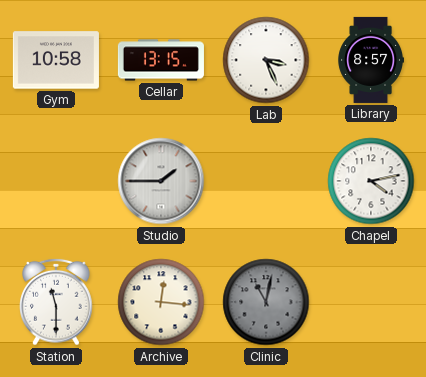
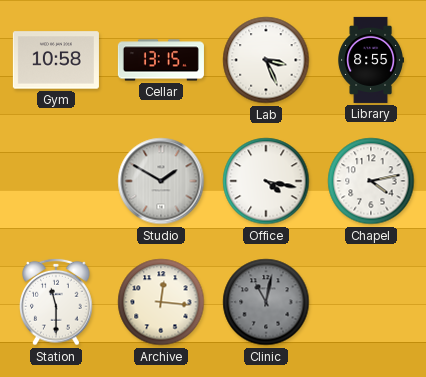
Library: 8:57 -> 8:55 (370, 60)
Studio: 1:45 -> 1:50 (161, 181)
Office: none -> 4:17 (266, 181)
